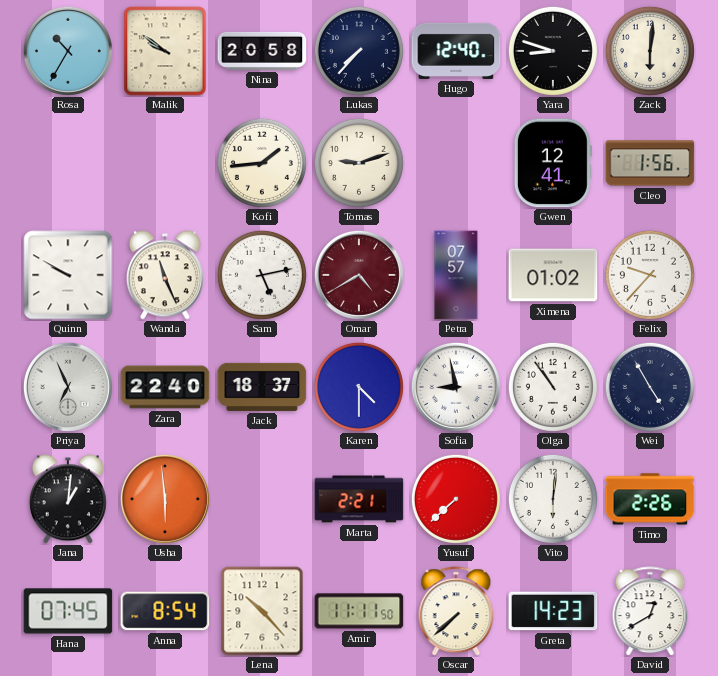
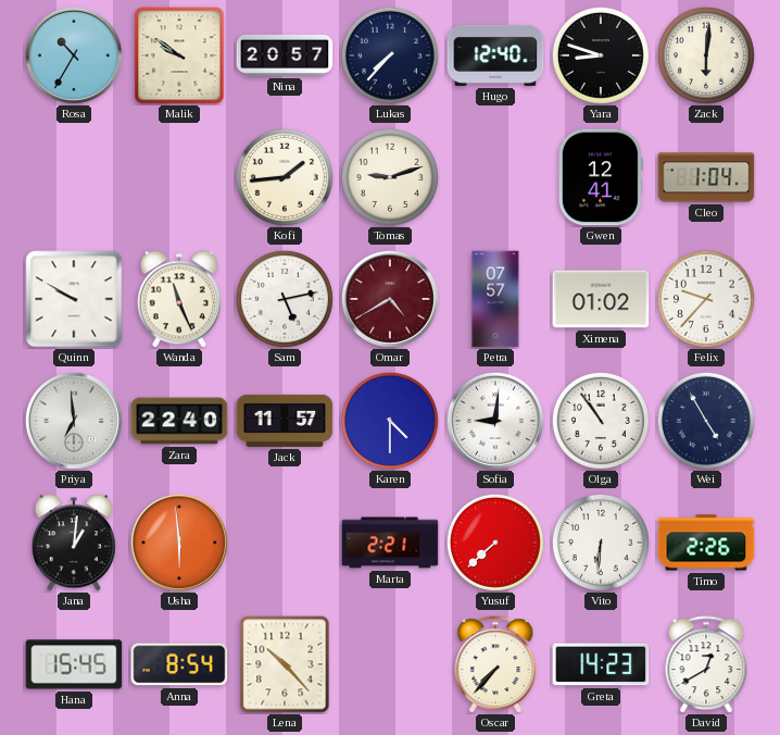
Nina: 20:58 -> 20:57 (285, 55)
Cleo: 1:56 -> 1:04 (706, 177)
Priya: 6:56 -> 6:59 (74, 421)
Jack: 18:37 -> 11:57 (285, 421)
Sofia: 8:58 -> 9:01 (495, 421)
Vito: 6:01 -> 6:31 (601, 543)
Hana: 07:45 -> 15:45 (74, 664)
Amir: 11:11 -> none (359, 611)
Oscar: 7:38 -> 7:37 (495, 664)
